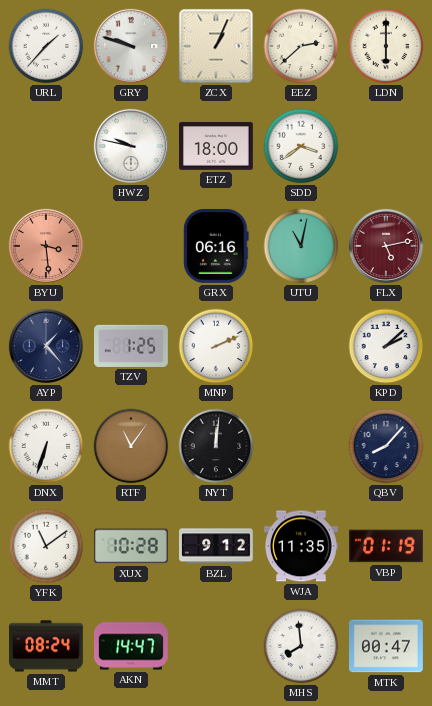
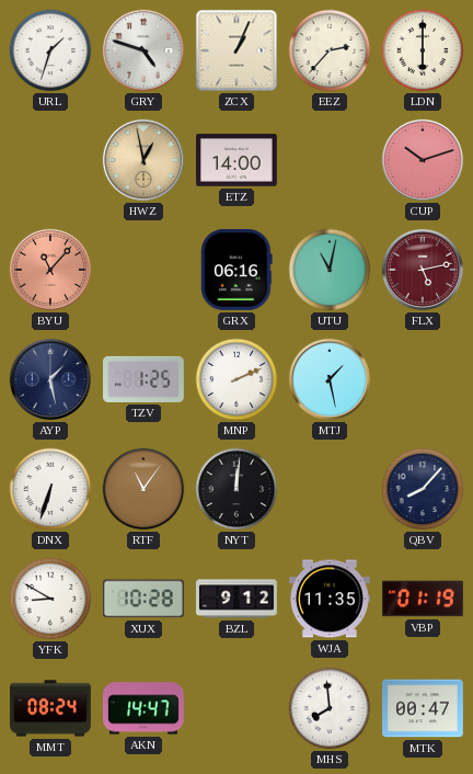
URL: 1:37 -> 1:33 (50, 50)
GRY: 9:48 -> 4:48 (143, 50)
EEZ: 2:38 -> 2:37 (330, 50)
HWZ: 9:47 -> 12:58 (143, 160)
HWZ dial: white -> champagne (143, 160)
ETZ: 18:00 -> 14:00 (238, 160)
SDD: 3:39 -> none (301, 146)
CUP: none -> 10:12 (423, 160)
BYU: 3:29 -> 11:07 (50, 270)
AYP: 1:23 -> 1:28 (50, 379)
MTJ: none -> 1:28 (330, 379)
KPD: 2:08 -> none (386, 346)
YFK: 11:09 -> 8:50 (50, 599)
